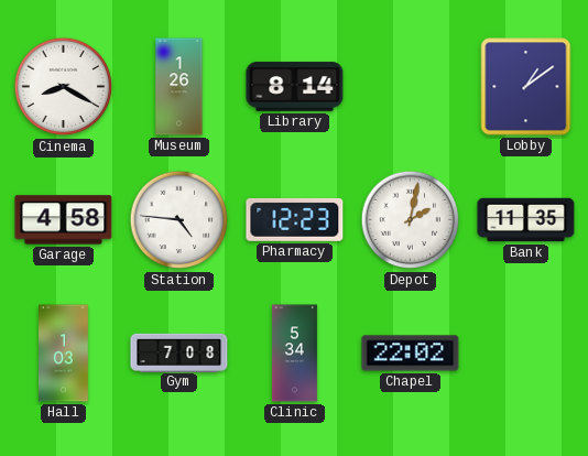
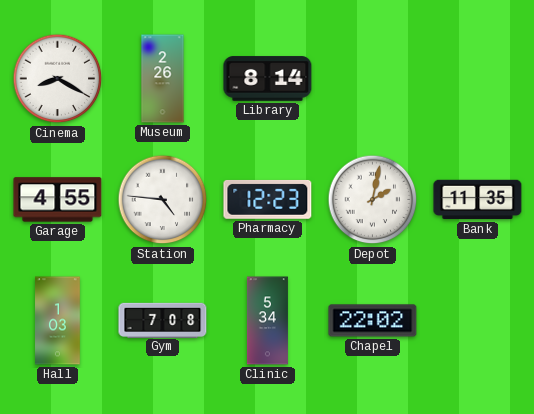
Museum: 1:26 -> 2:26 (163, 79)
Lobby: 1:09 -> none (526, 87)
Garage: 4:58 -> 4:55 (58, 200)
